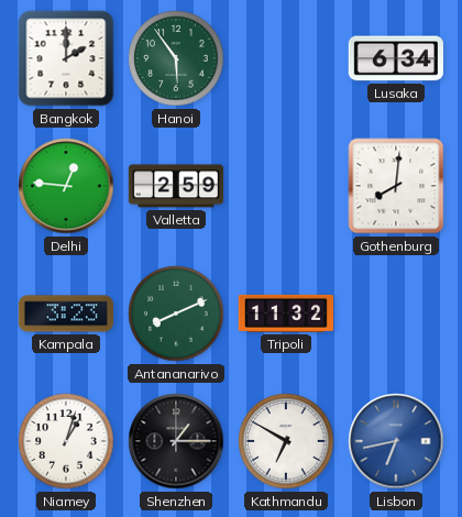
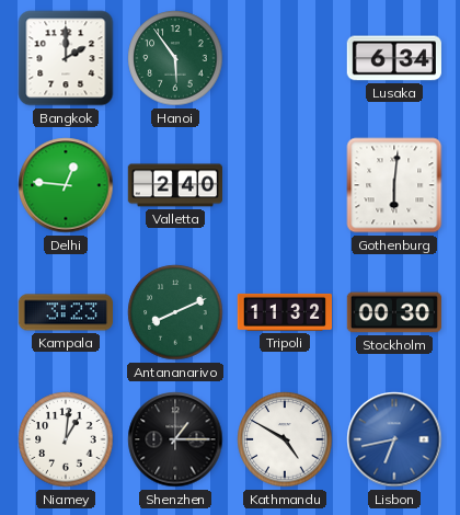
Valletta: 2:59 -> 2:40 (174, 185)
Gothenburg: 8:01 -> 6:01 (394, 185)
Stockholm: none -> 00:30 (393, 312)
Niamey: 1:03 -> 1:01 (66, 439)
Kathmandu: 6:50 -> 4:50 (285, 439)
